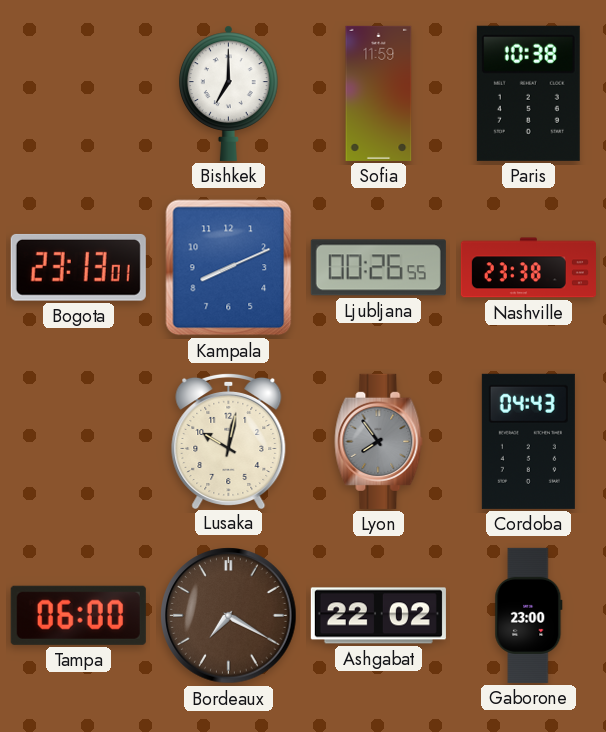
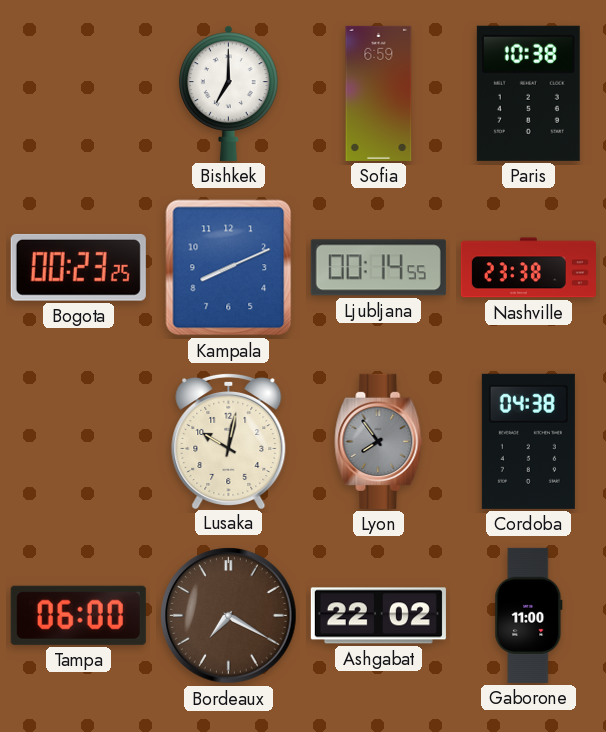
Sofia: 11:59 -> 6:59 (379, 93)
Bogota: 23:13 -> 00:23 (78, 267)
Ljubljana: 00:26 -> 00:14 (378, 268)
Cordoba: 04:43 -> 04:38 (528, 441)
Gaborone: 23:00 -> 11:00 (529, 615)
